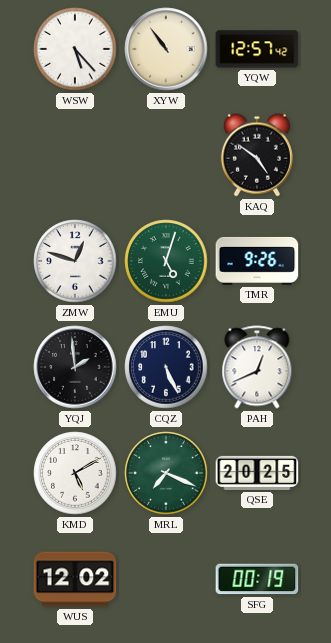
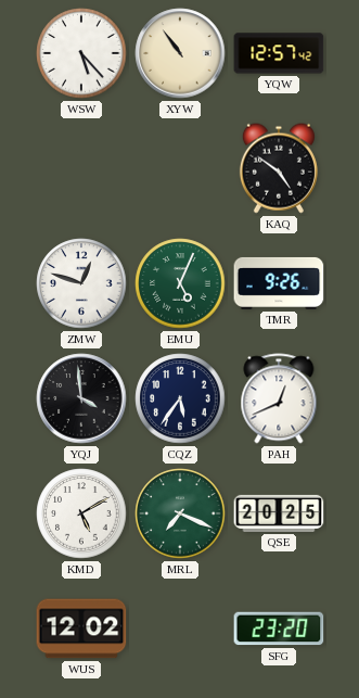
EMU: 5:03 -> 5:04 (180, 283)
YQJ: 1:59 -> 3:59 (81, 398)
CQZ: 5:26 -> 5:36 (180, 398)
SFG: 00:19 -> 23:20 (279, 629)
